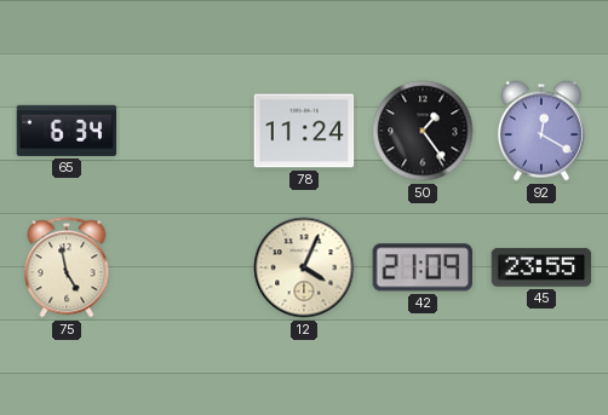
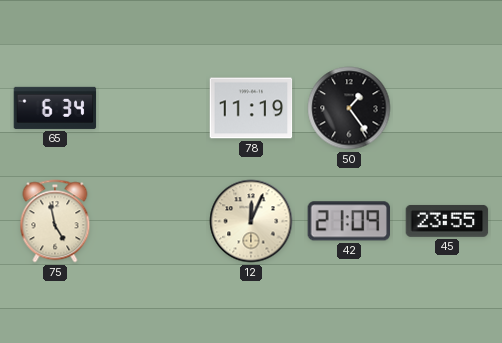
78: 11:24 -> 11:19 (251, 108)
92: 12:20 -> none (541, 131)
12: 4:04 -> 12:04 (251, 221)
